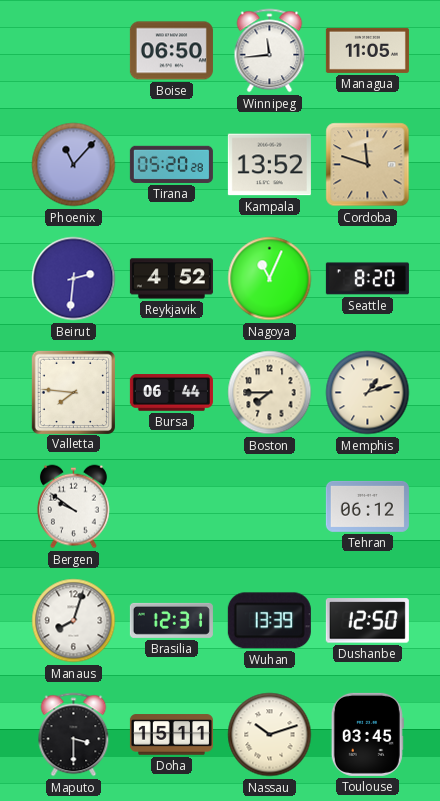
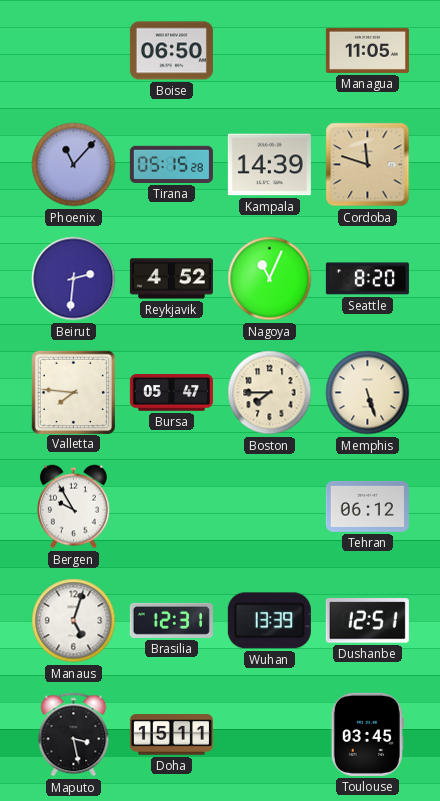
Winnipeg: 11:44 -> none (270, 51)
Tirana: 05:20 -> 05:15 (171, 164)
Kampala: 13:52 -> 14:39 (269, 165)
Bursa: 06:44 -> 05:47 (171, 393)
Memphis: 1:12 -> 5:27 (368, 393)
Bergen: 9:51 -> 9:55 (74, 507)
Manaus: 8:03 -> 5:03 (74, 621)
Dushanbe: 12:50 -> 12:51 (367, 621)
Maputo: 3:30 -> 3:28 (74, 735)
Nassau: 10:12 -> none (270, 735)
